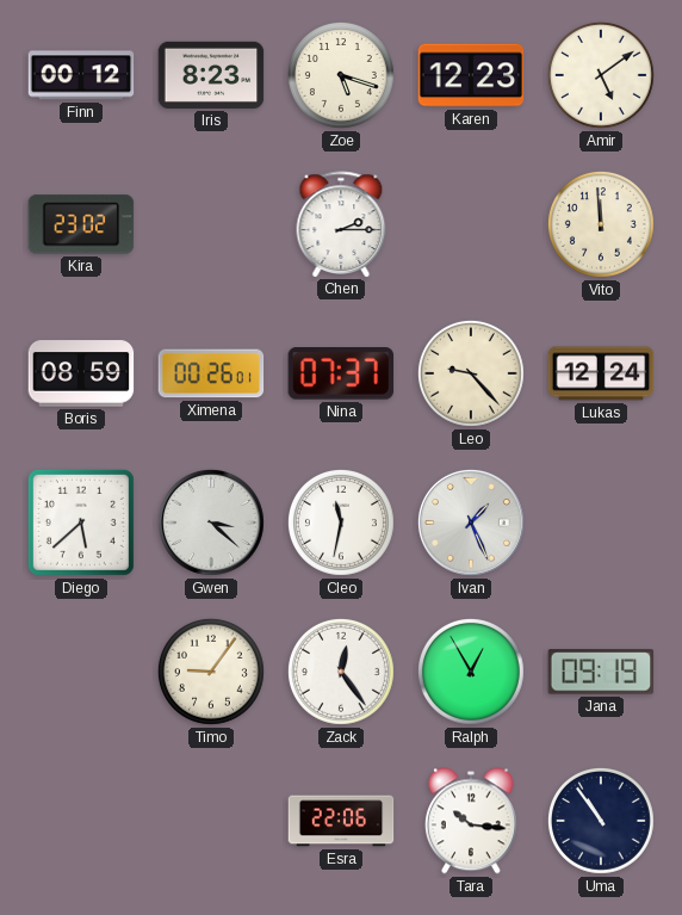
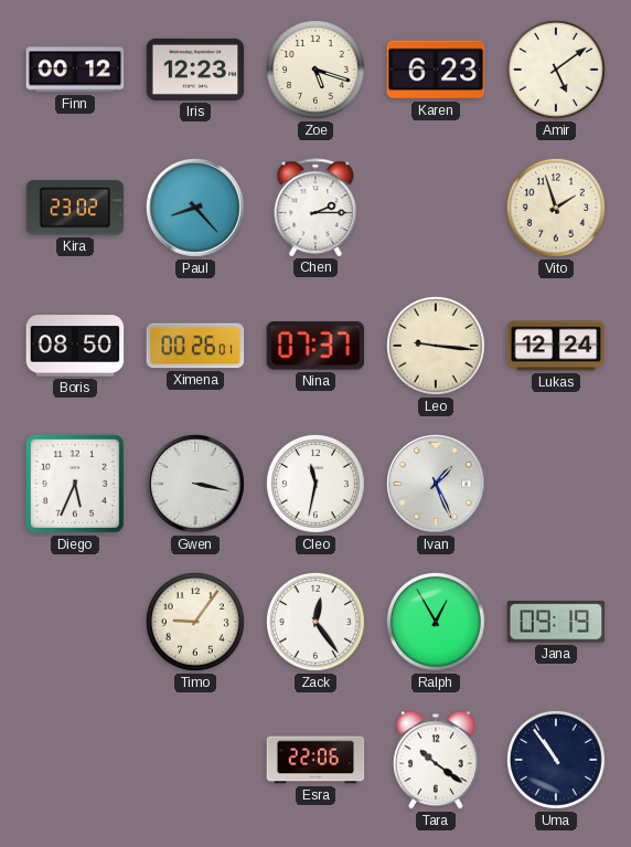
Iris: 8:23 -> 12:23 (195, 70)
Karen: 12:23 -> 6:23 (436, 70)
Paul: none -> 8:23 (195, 208)
Vito: 11:59 -> 1:57 (556, 208)
Boris: 08:59 -> 08:50 (75, 346)
Leo: 9:23 -> 9:16 (436, 346)
Diego: 5:38 -> 5:34 (75, 484)
Gwen: 3:22 -> 3:17 (195, 484)
Tara: 10:16 -> 10:21 (436, 760)
